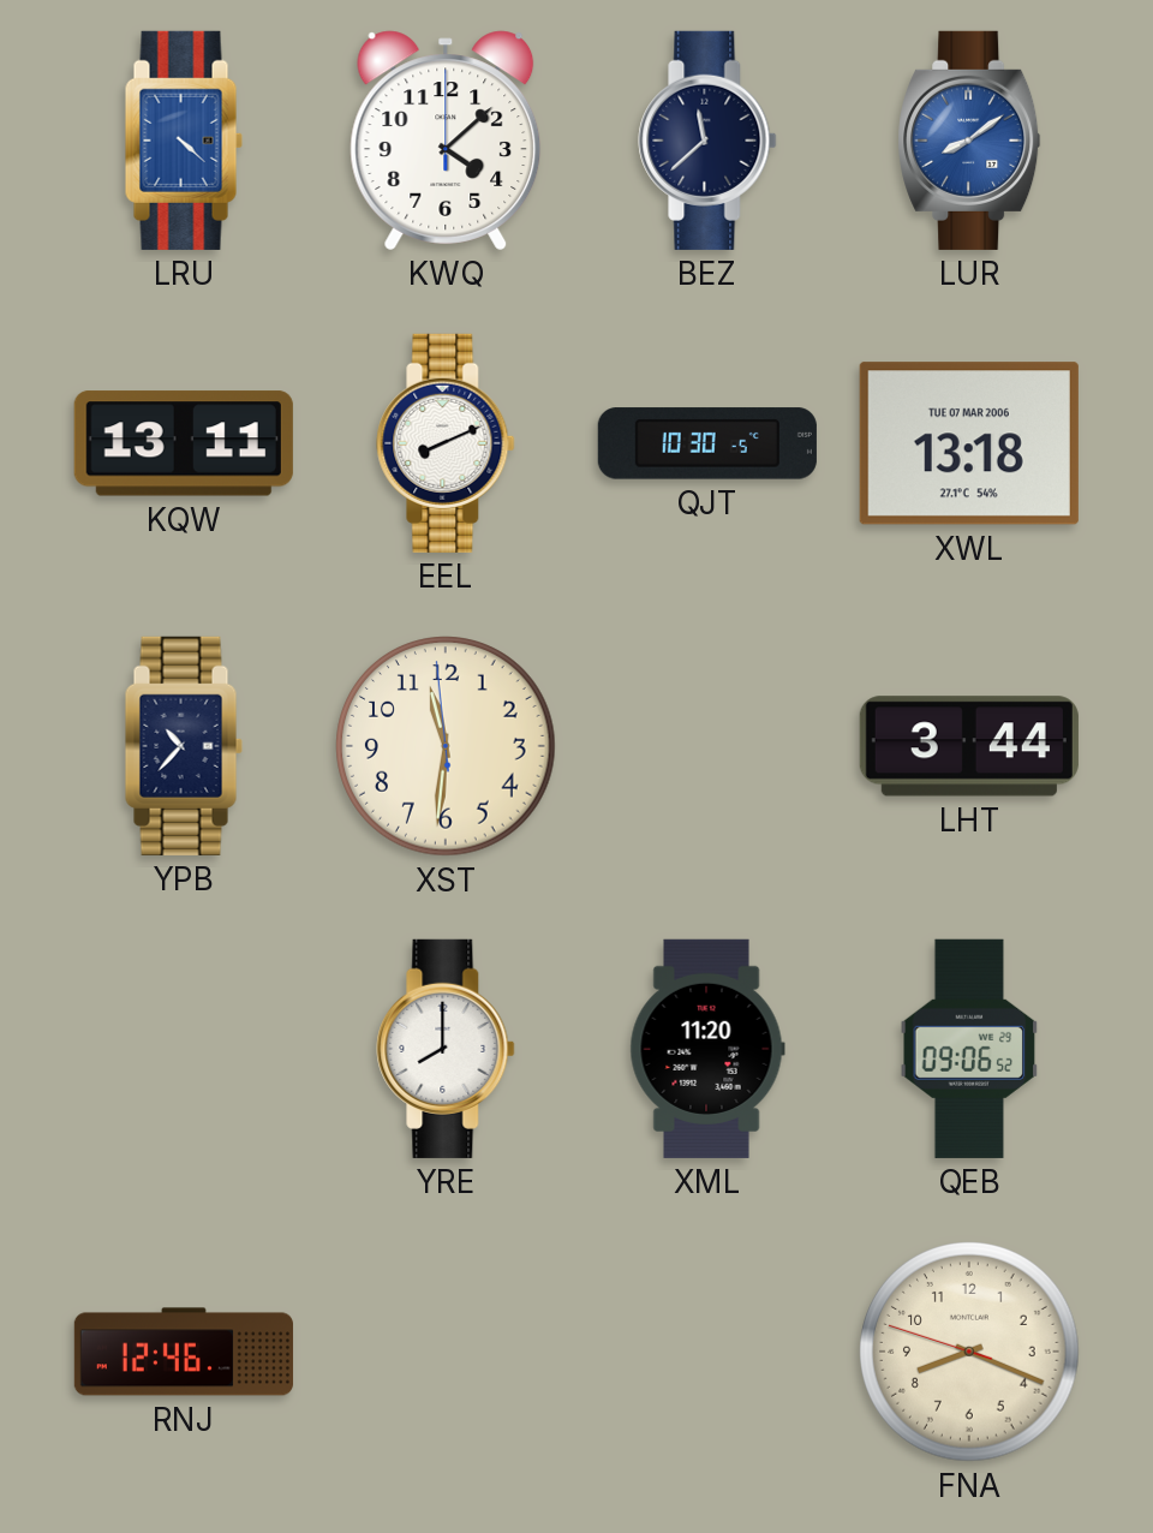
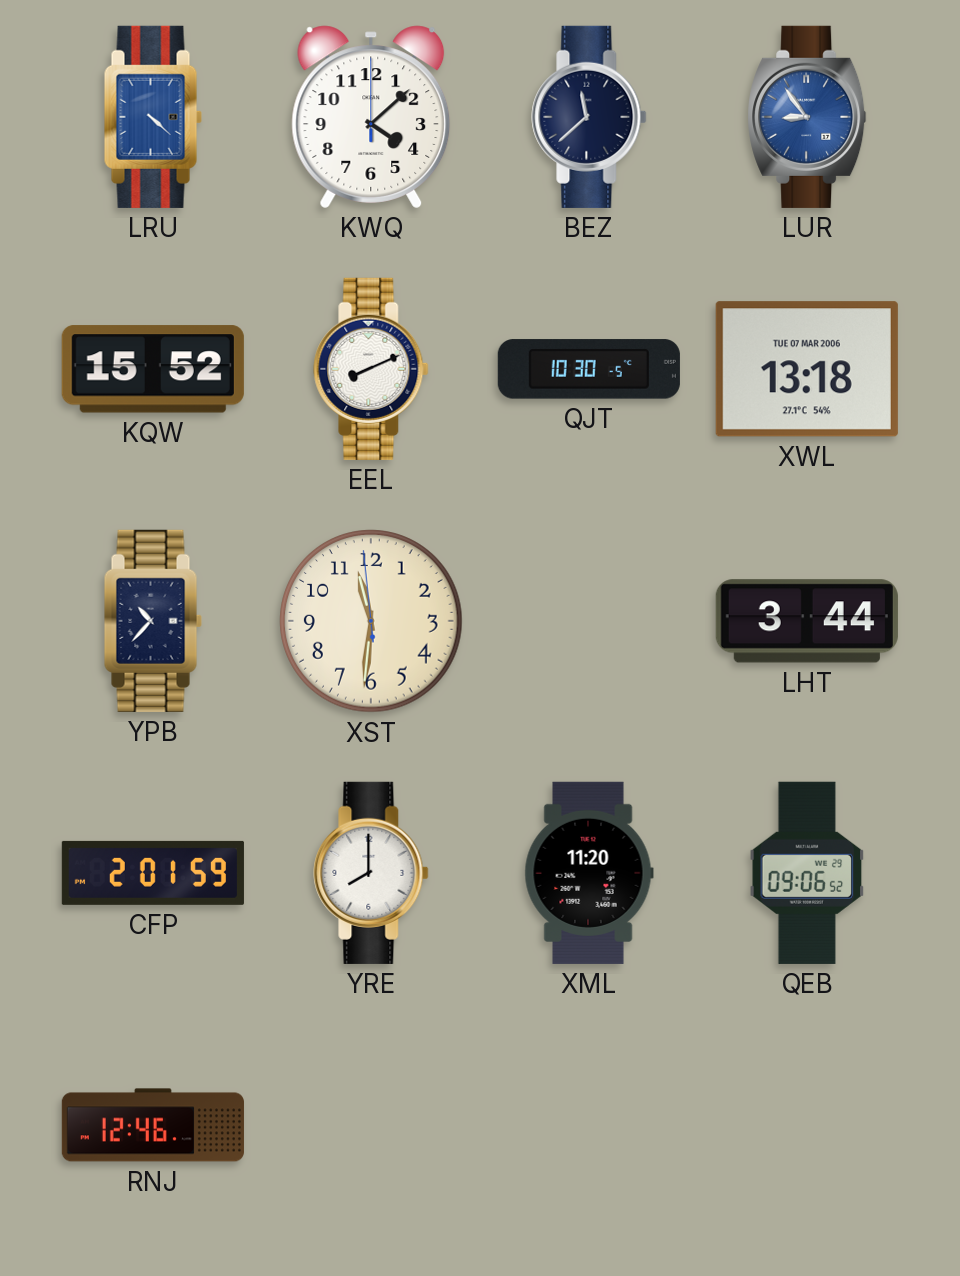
LUR: 8:09 -> 8:54 (807, 117)
KQW: 13:11 -> 15:52 (153, 369)
CFP: none -> 2:01 (153, 873)
FNA: 8:18 -> none (969, 1352)
